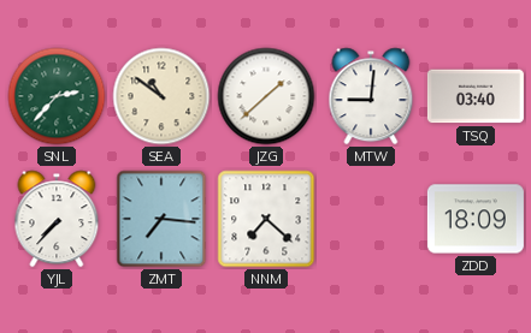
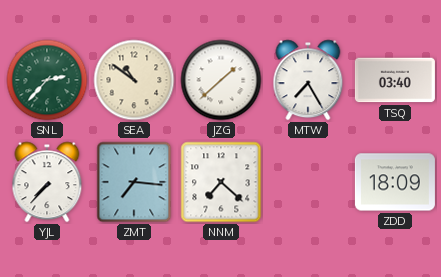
MTW: 9:01 -> 7:25 (308, 80)
